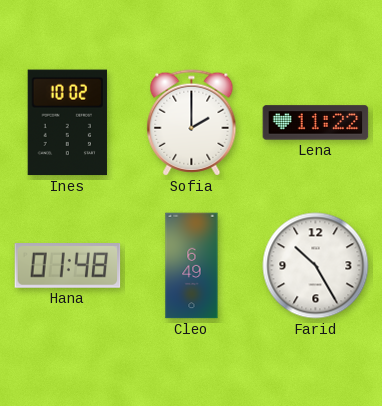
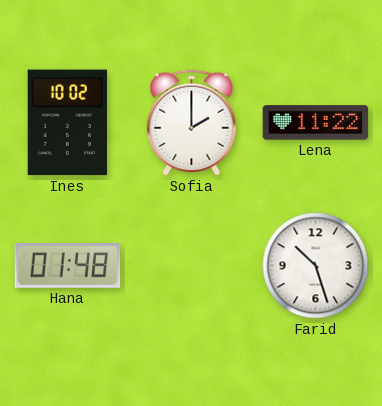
Cleo: 6:49 -> none (192, 266)
Farid: 10:25 -> 10:27 (316, 266)
